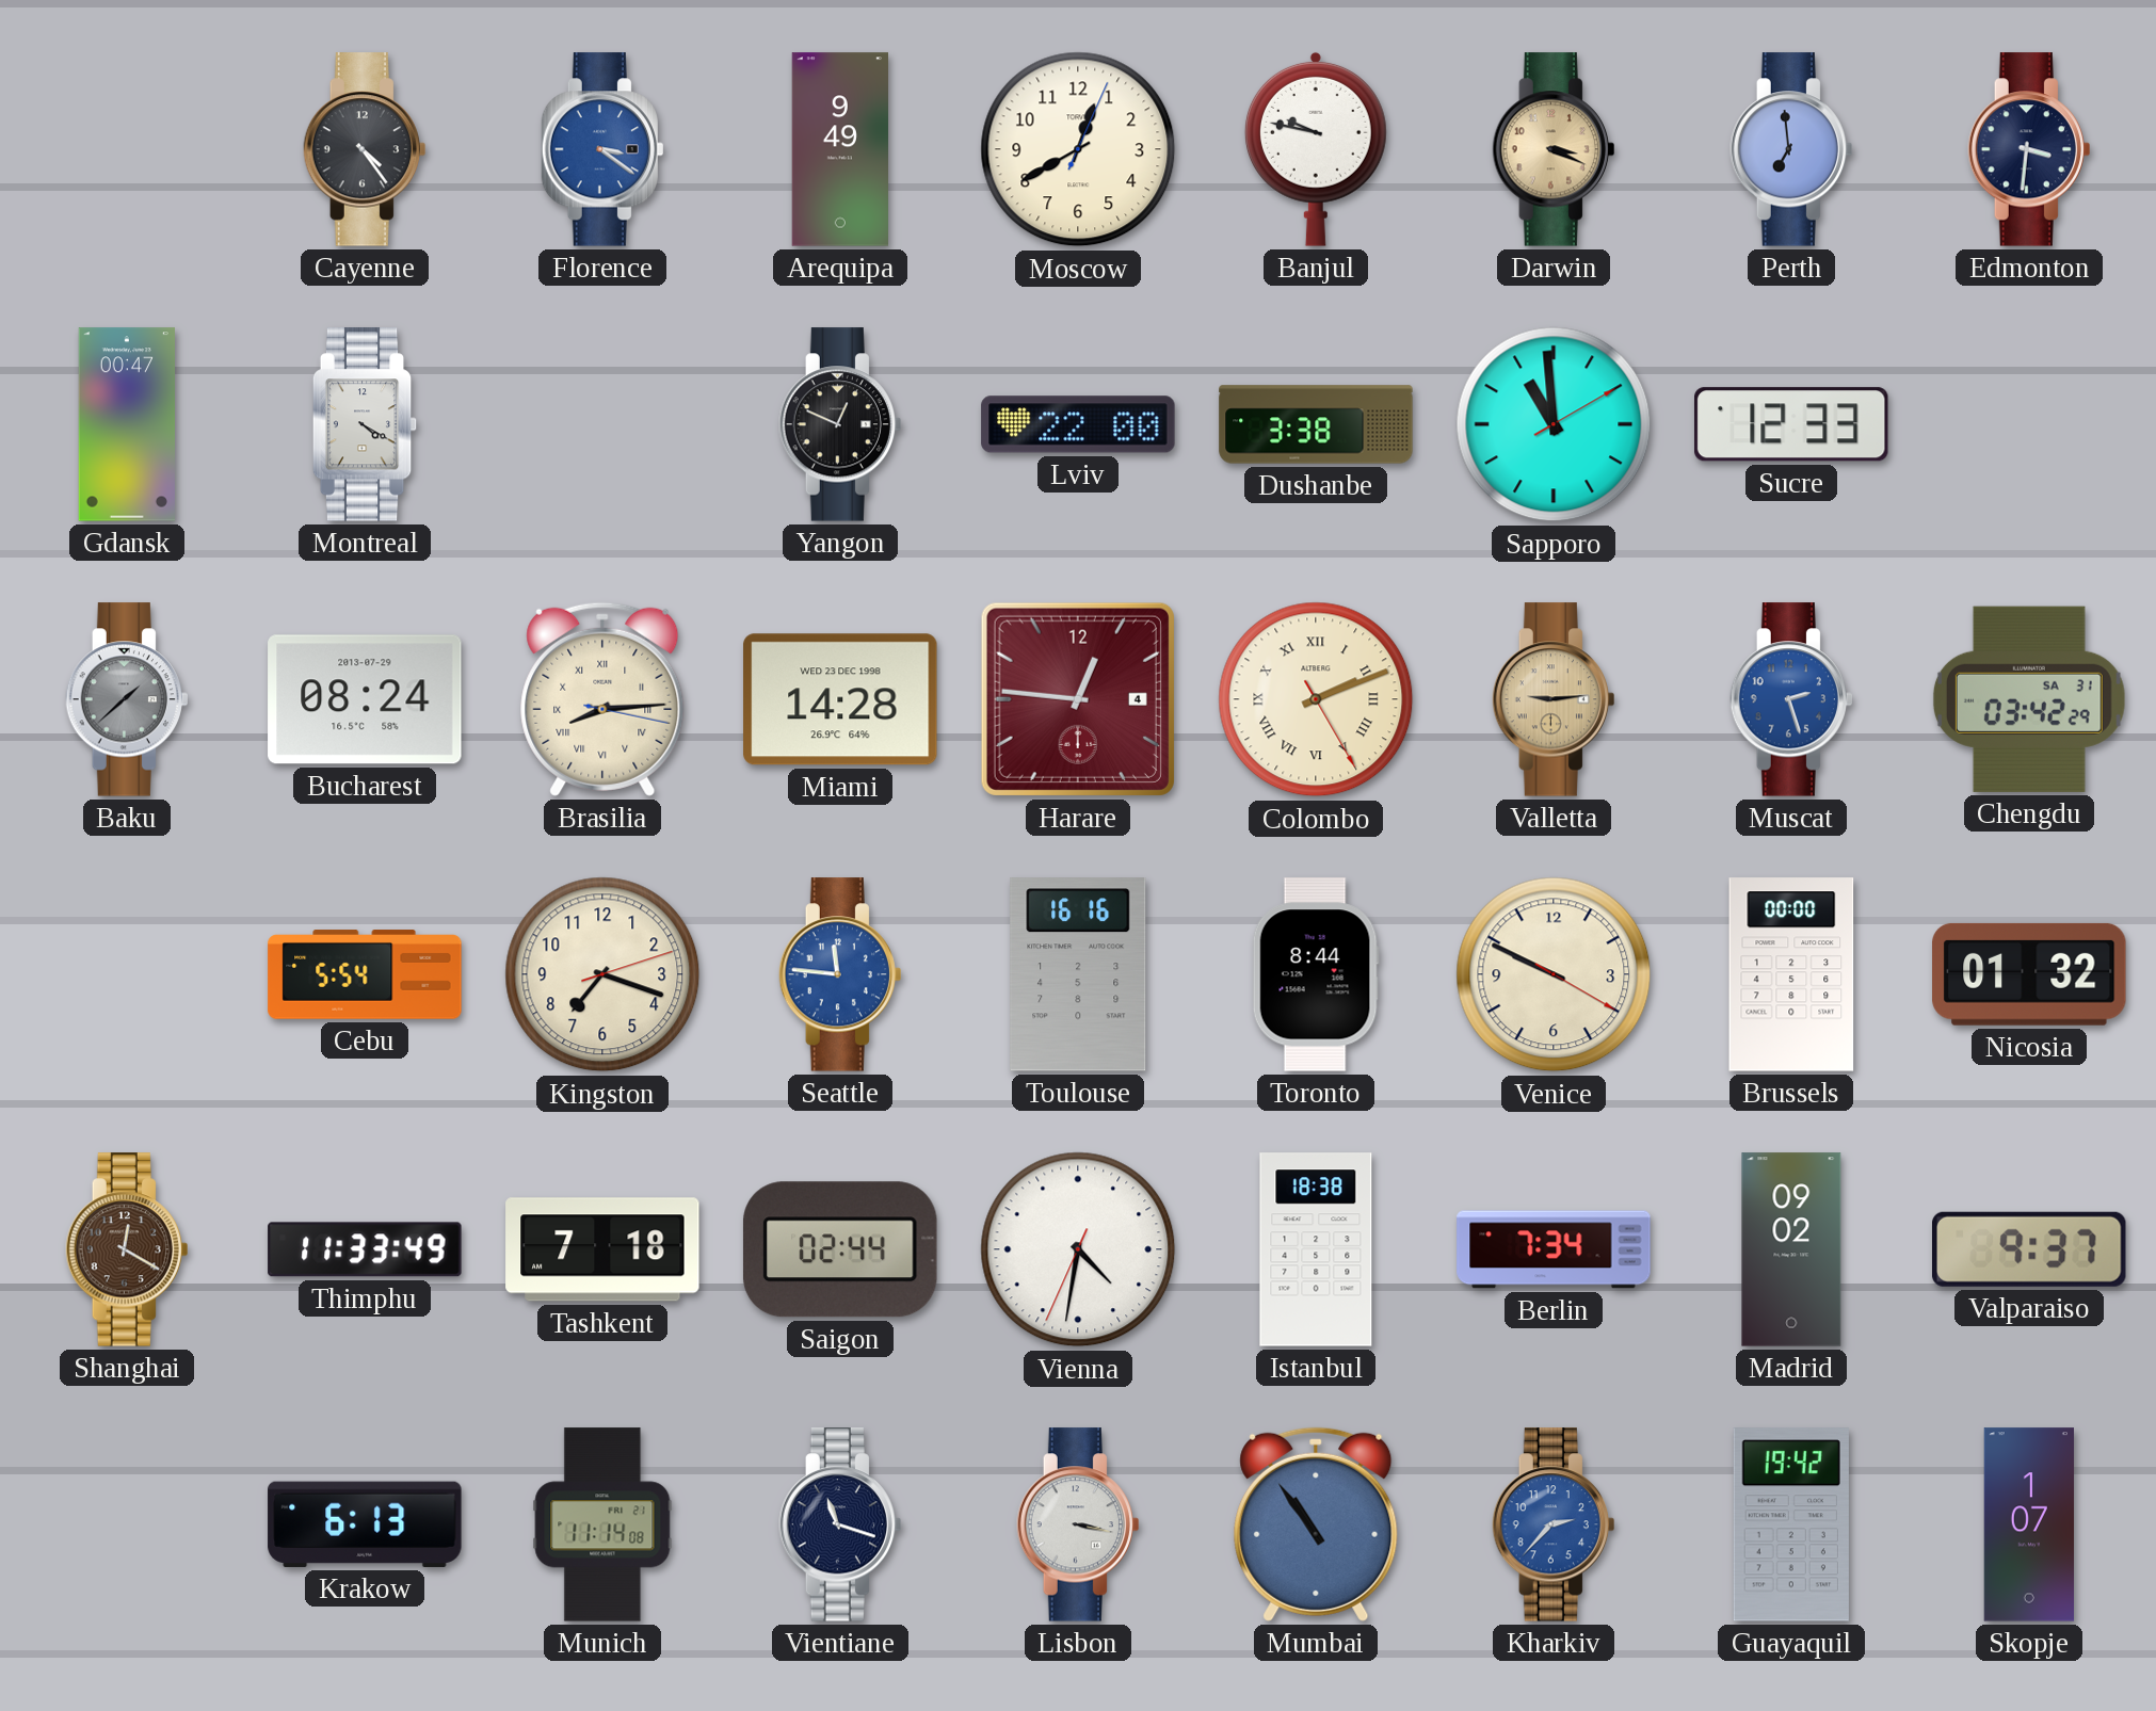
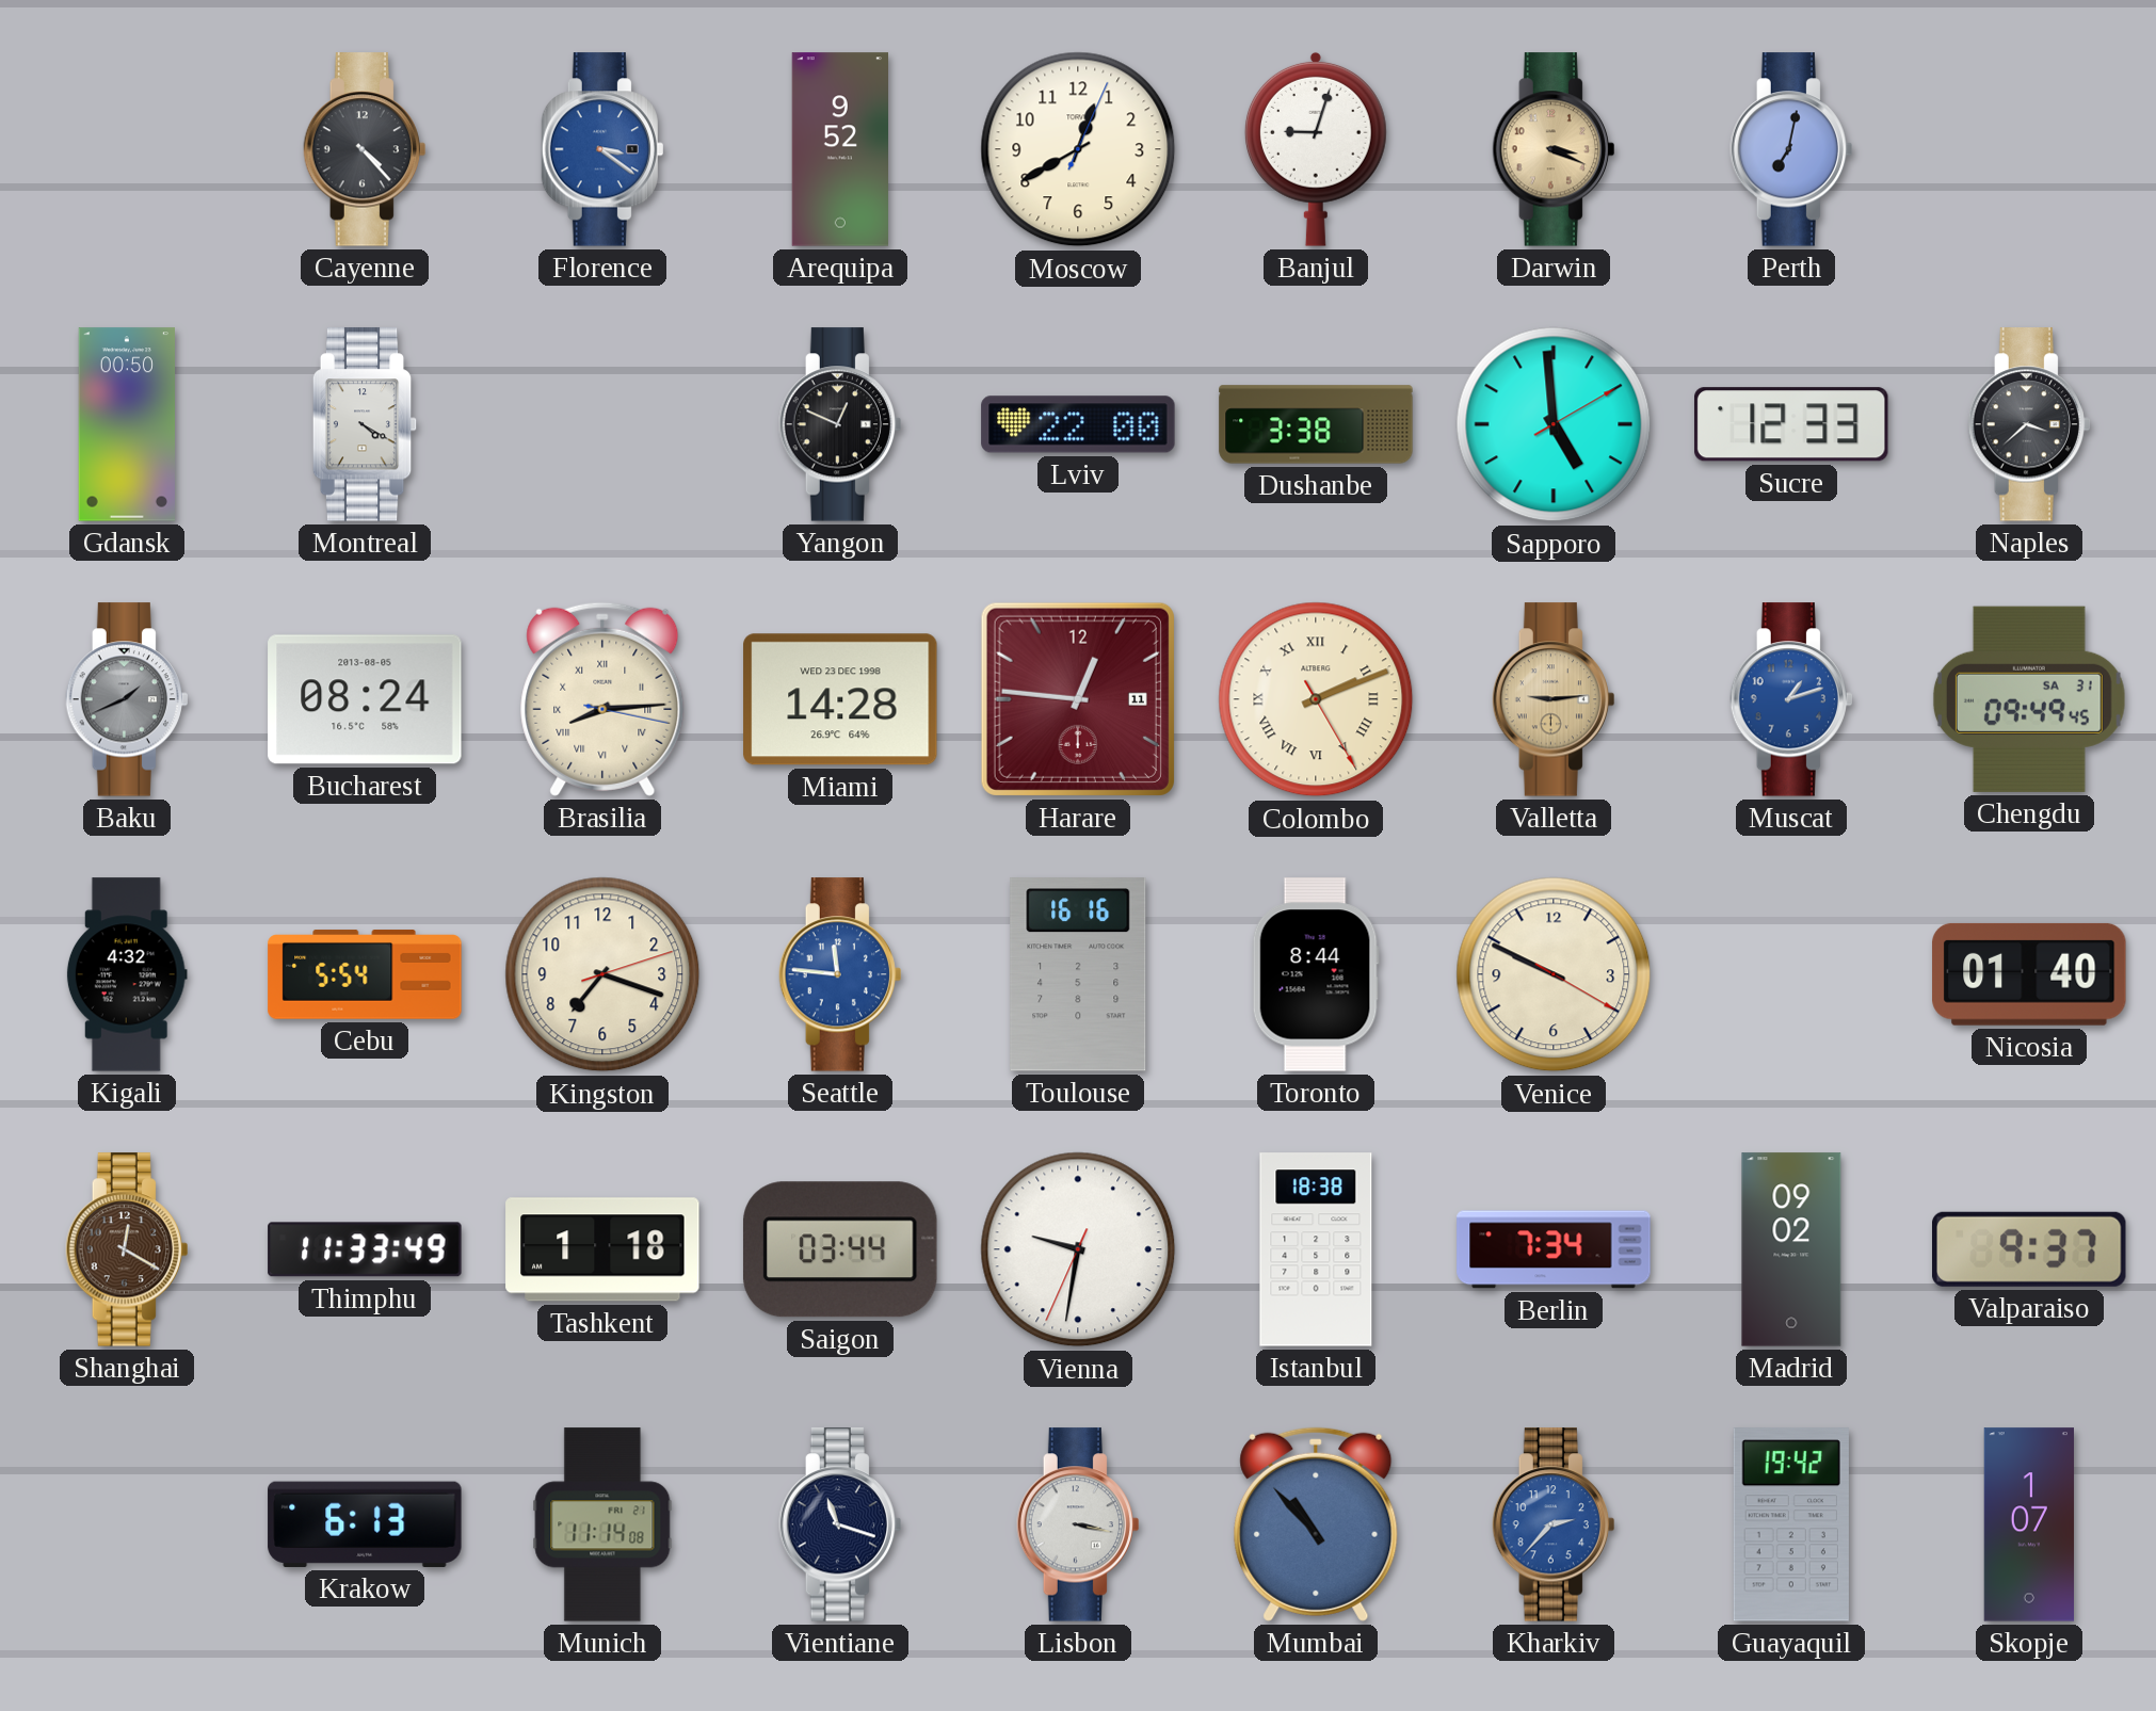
Cayenne: 4:24 -> 4:23 (364, 149)
Arequipa: 9:49 -> 9:52 (839, 149)
Banjul: 9:47 -> 9:03 (1316, 149)
Perth: 6:59 -> 7:02 (1790, 149)
Edmonton: 3:31 -> none (2028, 149)
Gdansk: 00:47 -> 00:50 (126, 424)
Sapporo: 10:59 -> 4:59 (1554, 424)
Naples: none -> 3:38 (2028, 424)
Baku: 1:38 -> 1:41 (126, 699)
Bucharest date: 2013-07-29 -> 2013-08-05 (365, 699)
Harare date: 4 -> 11 (1078, 699)
Muscat: 2:27 -> 1:12 (1790, 699)
Chengdu: 03:42 -> 09:49 (2029, 699)
Kigali: none -> 4:32 (127, 974)
Brussels: 00:00 -> none (1791, 974)
Nicosia: 01:32 -> 01:40 (2029, 974)
Tashkent: 7:18 -> 1:18 (602, 1249)
Saigon: 02:44 -> 03:44 (840, 1249)
Vienna: 4:31 -> 9:31 (1078, 1249)
Mumbai: 10:54 -> 10:53 (1316, 1524)
